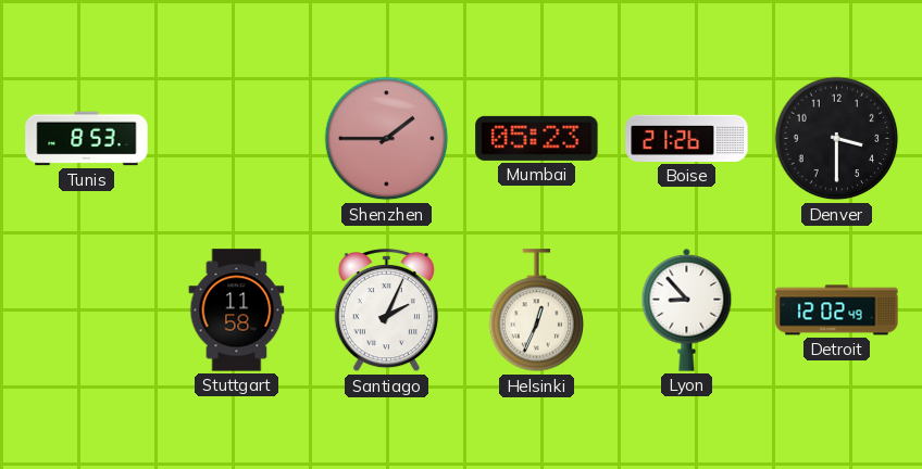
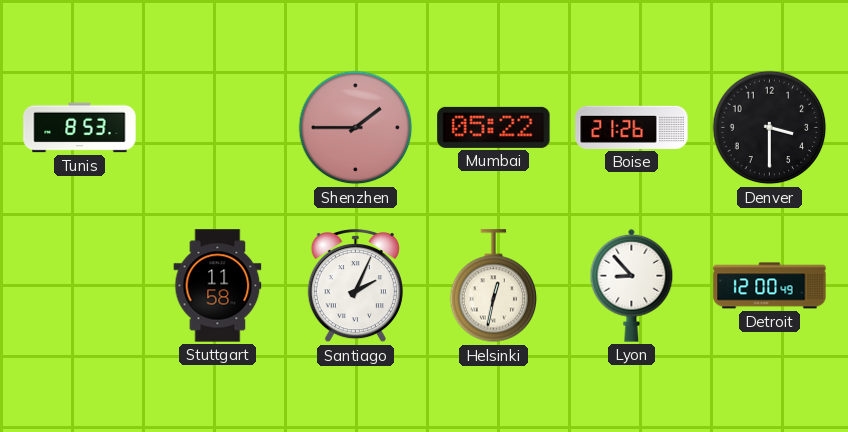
Mumbai: 05:23 -> 05:22 (494, 127)
Helsinki: 12:34 -> 12:32 (494, 286)
Detroit: 12:02 -> 12:00 (770, 286)
